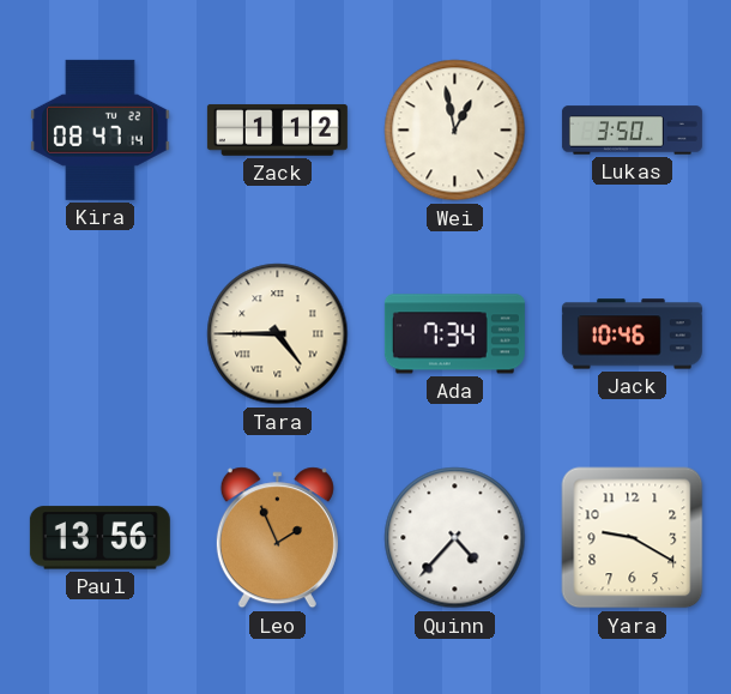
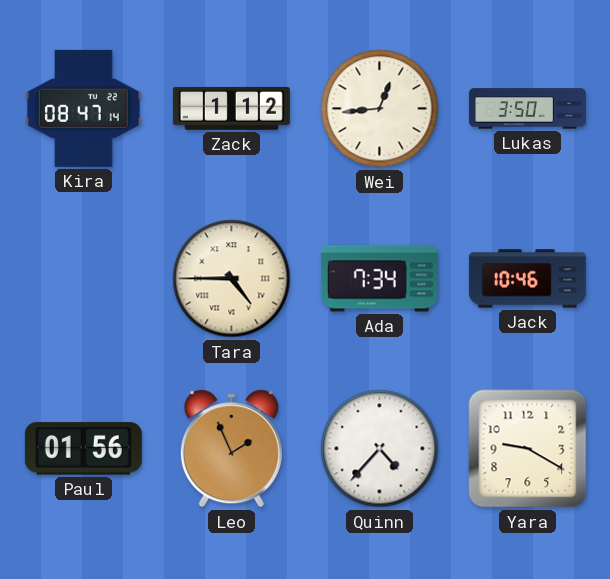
Wei: 12:58 -> 12:44 (380, 109)
Paul: 13:56 -> 01:56 (83, 449)
